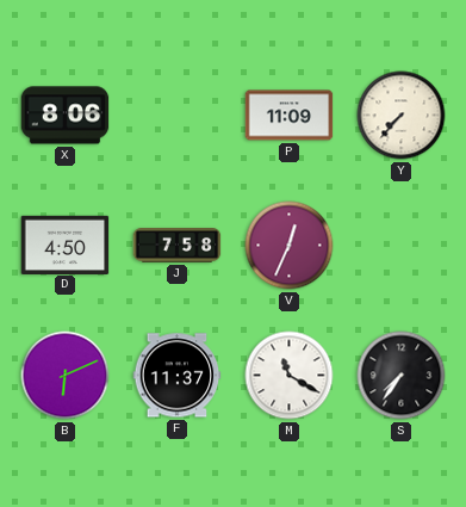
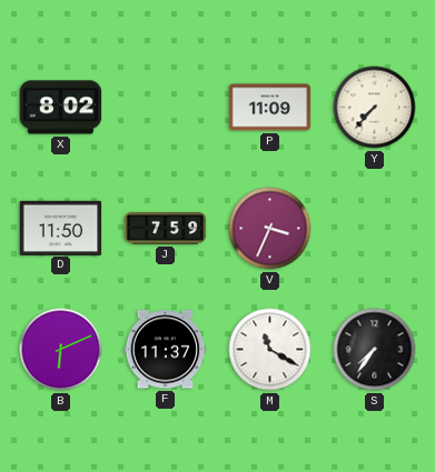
X: 8:06 -> 8:02 (61, 108)
D: 4:50 -> 11:50 (61, 228)
J: 7:58 -> 7:59 (166, 229)
V: 12:34 -> 3:34 (270, 229)
